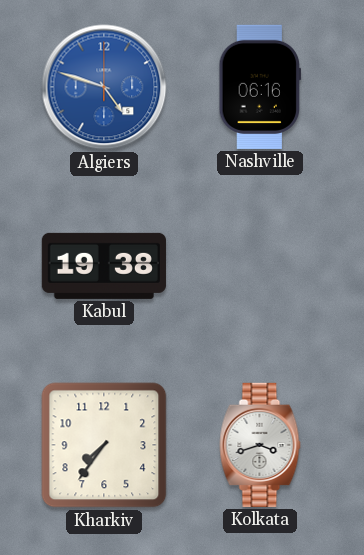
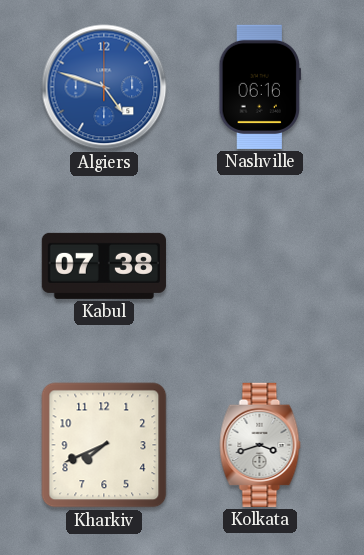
Kabul: 19:38 -> 07:38 (104, 266)
Kharkiv: 7:36 -> 7:41 (104, 445)
